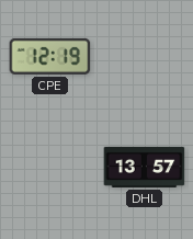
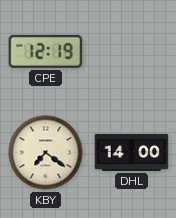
KBY: none -> 7:21 (46, 153)
DHL: 13:57 -> 14:00 (132, 152)
